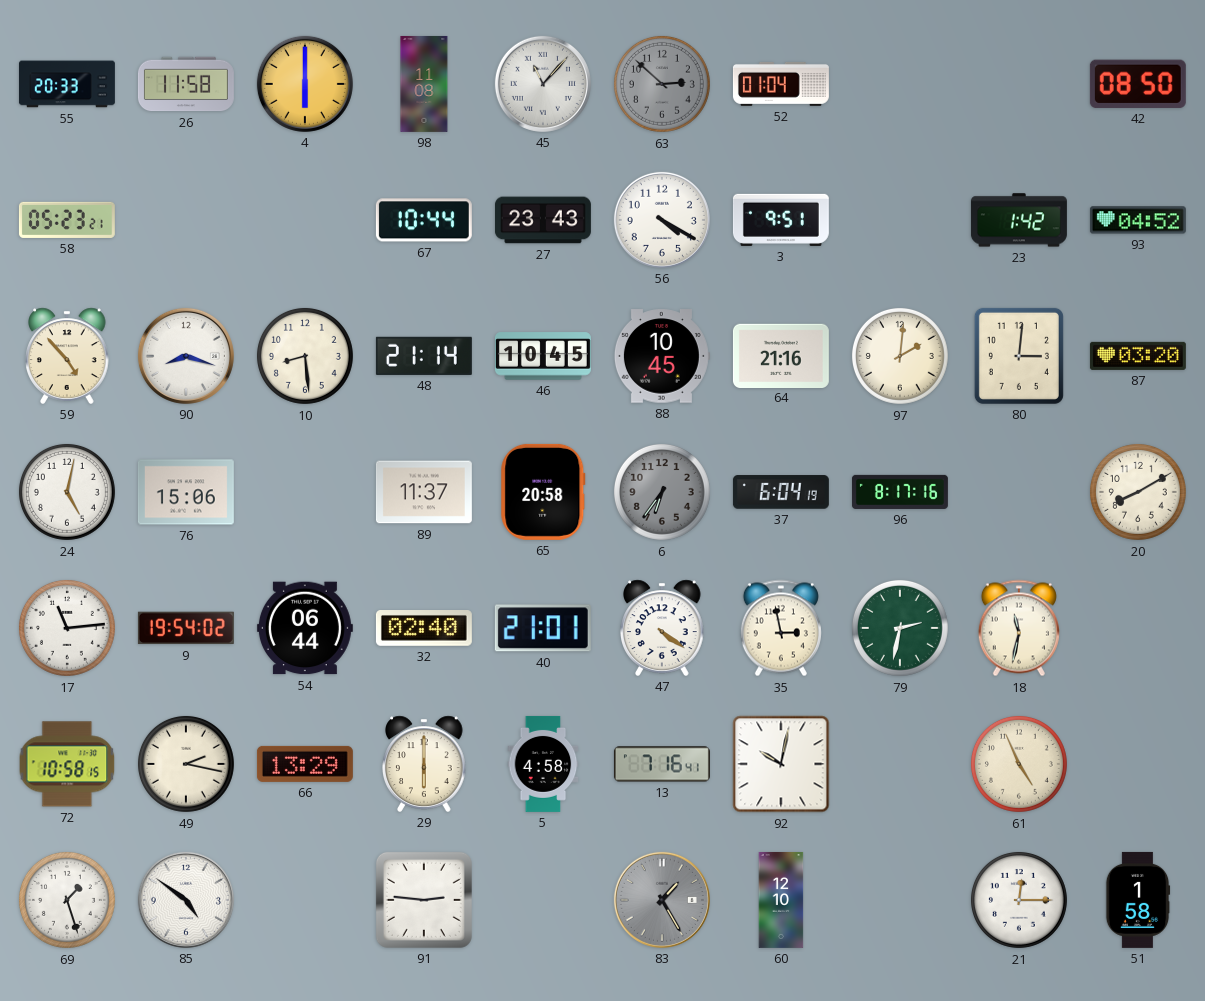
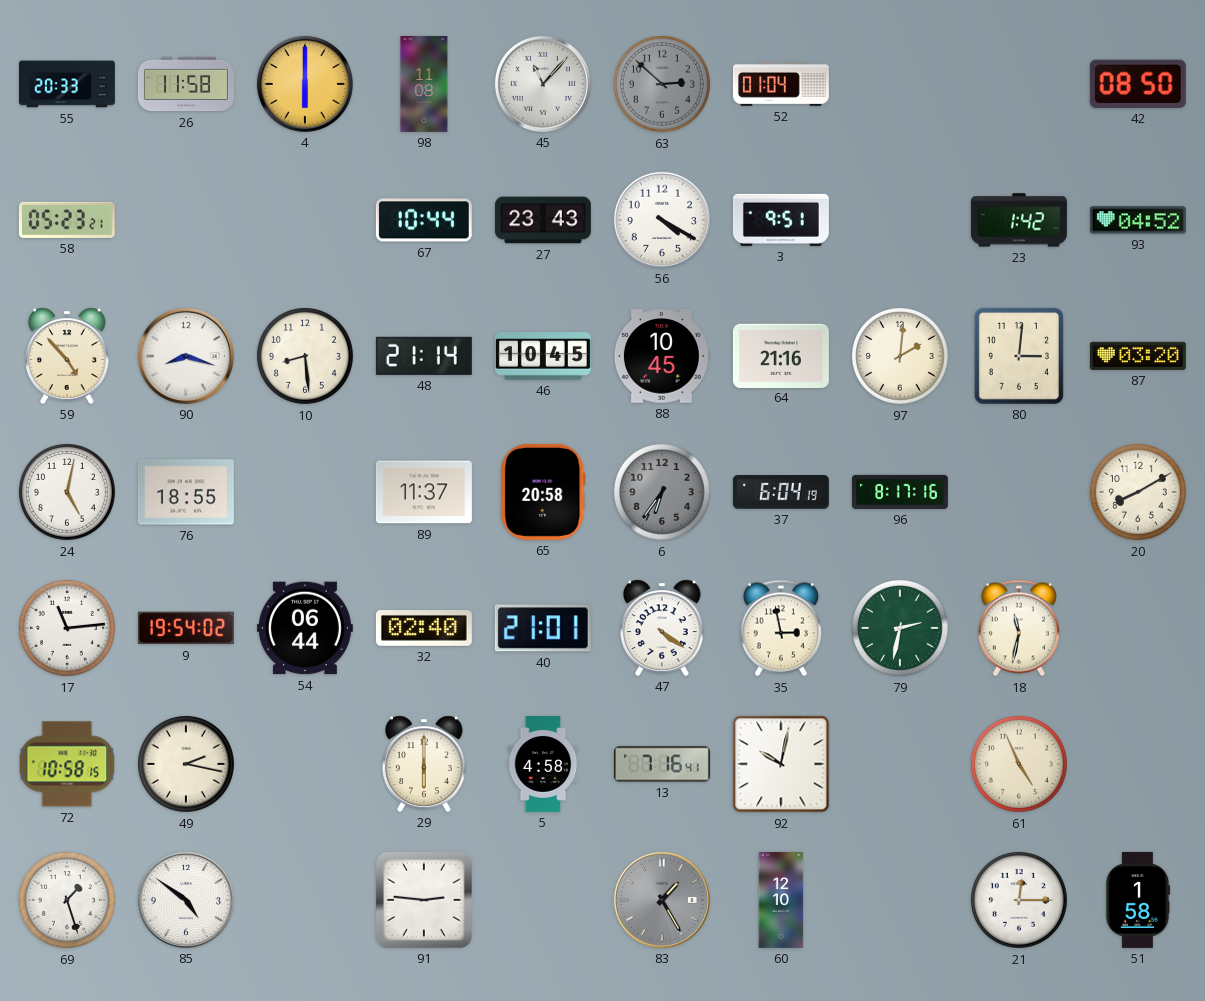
76: 15:06 -> 18:55 (186, 492)
66: 13:29 -> none (305, 764)
